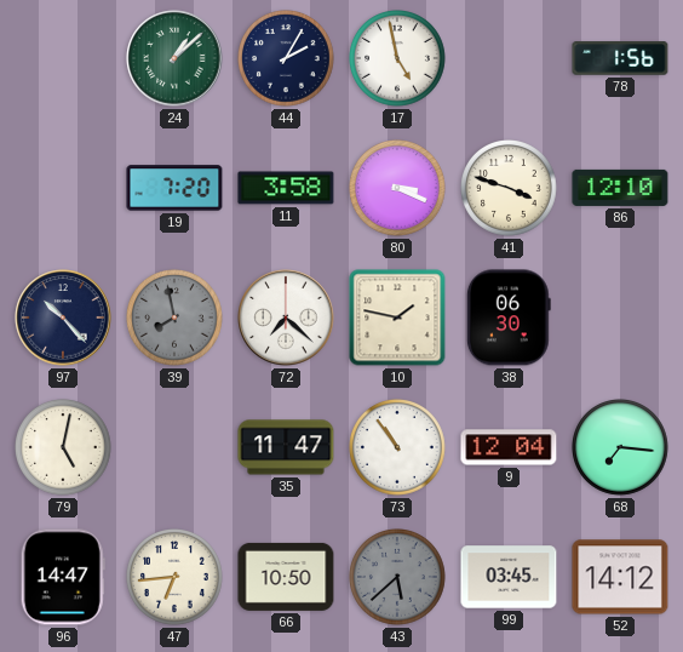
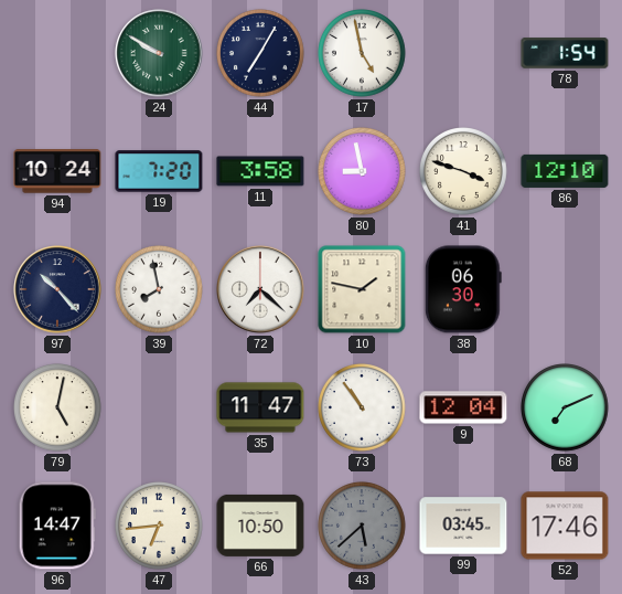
24: 1:08 -> 9:50 (159, 53)
44: 2:05 -> 7:05 (261, 54)
78: 1:56 -> 1:54 (565, 53)
94: none -> 10:24 (57, 171)
80: 3:19 -> 8:58 (363, 172)
39 dial: grey -> white (160, 290)
68: 7:16 -> 7:11 (566, 409)
52: 14:12 -> 17:46 (565, 526)
